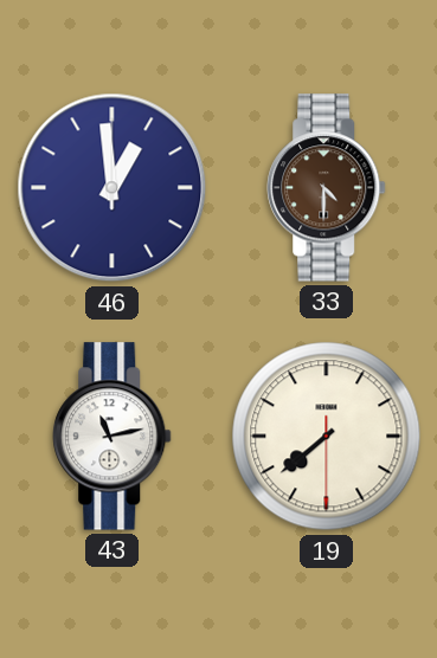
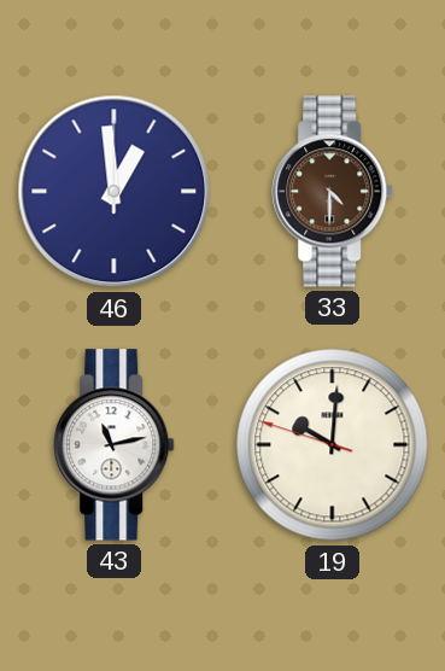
19: 7:38 -> 10:00 (333, 445)
